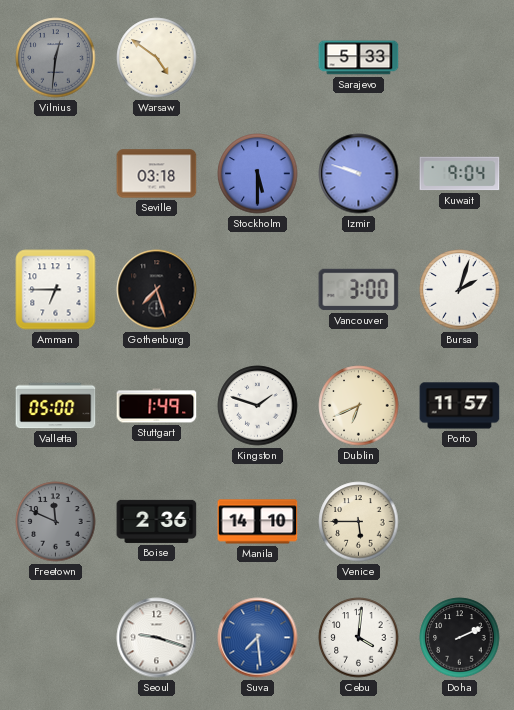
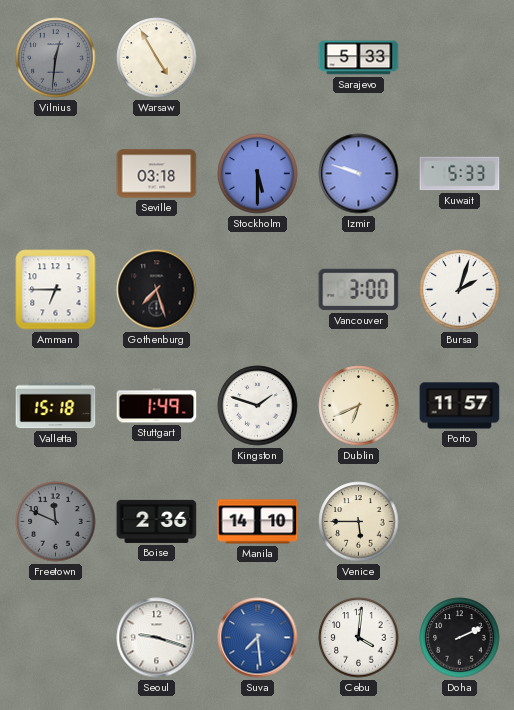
Warsaw: 4:51 -> 4:55 (157, 58)
Kuwait: 9:04 -> 5:33 (460, 174)
Valletta: 05:00 -> 15:18 (56, 406)
